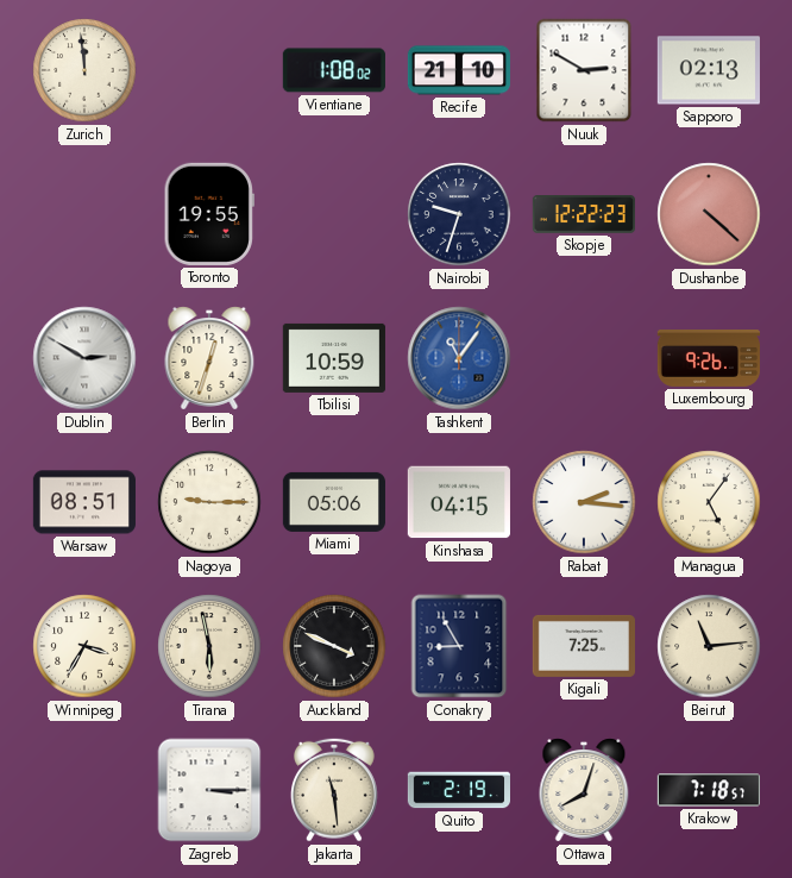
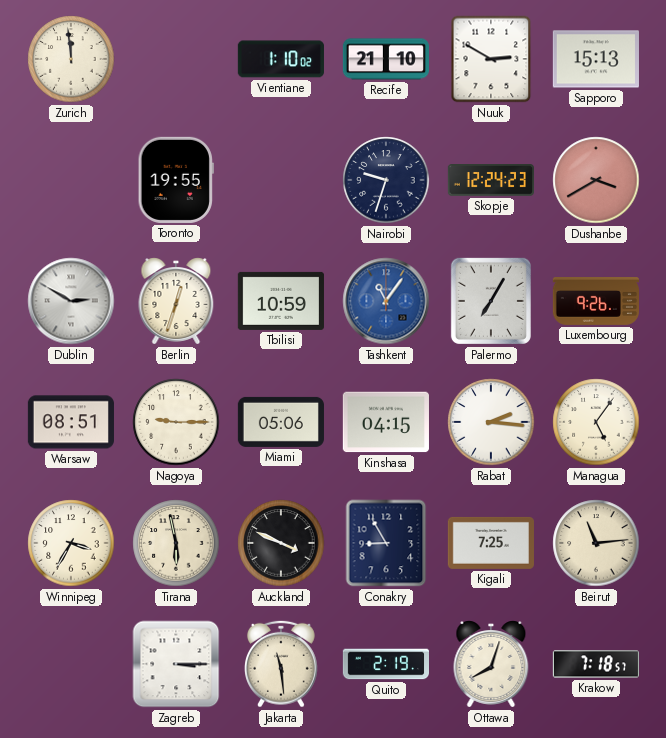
Vientiane: 1:08 -> 1:10 (281, 59)
Sapporo: 02:13 -> 15:13 (596, 59)
Skopje: 12:22 -> 12:24 (490, 181)
Dushanbe: 4:22 -> 3:40 (596, 180)
Palermo: none -> 7:05 (491, 301)
